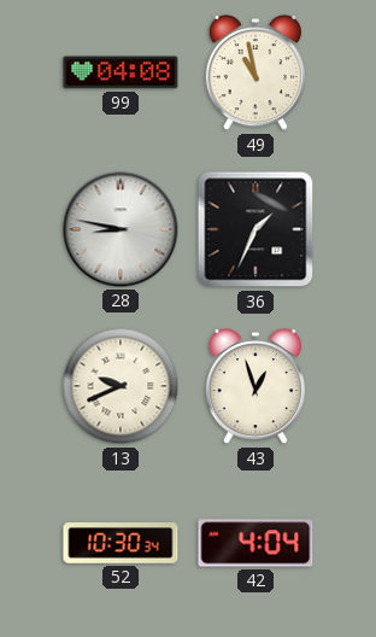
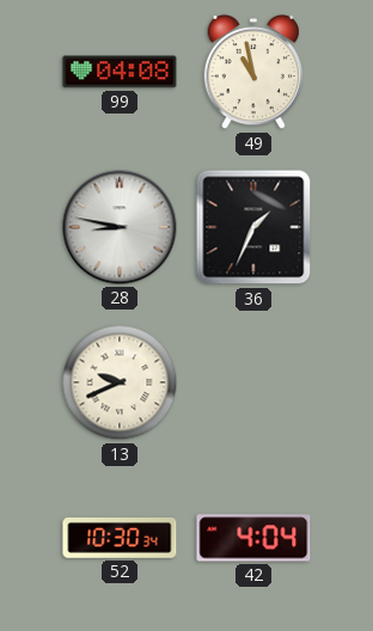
43: 12:57 -> none (254, 387)
